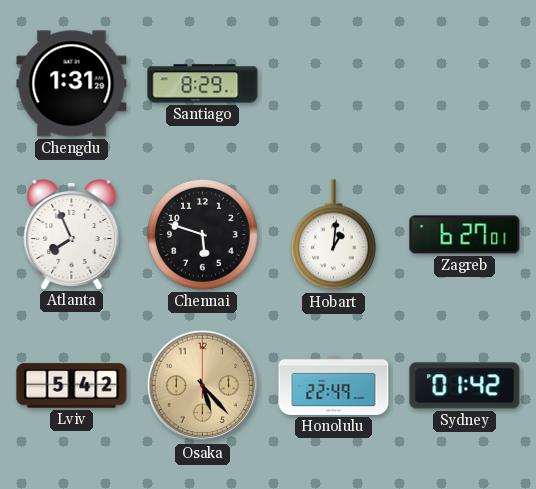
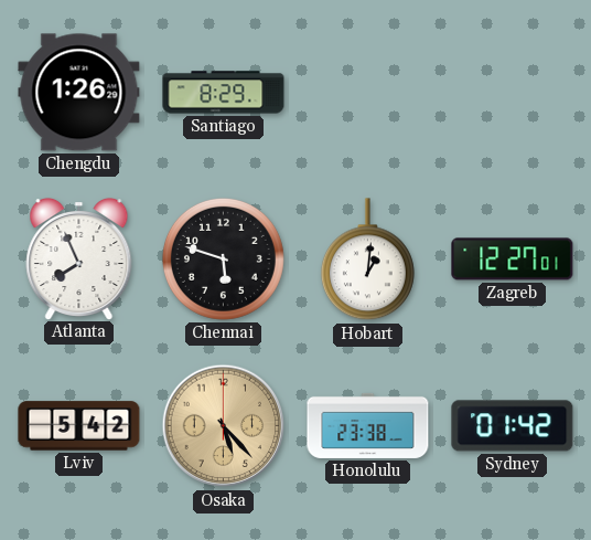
Chengdu: 1:31 -> 1:26 (79, 93)
Zagreb: 6:27 -> 12:27 (513, 260)
Honolulu: 22:49 -> 23:38 (368, 425)
